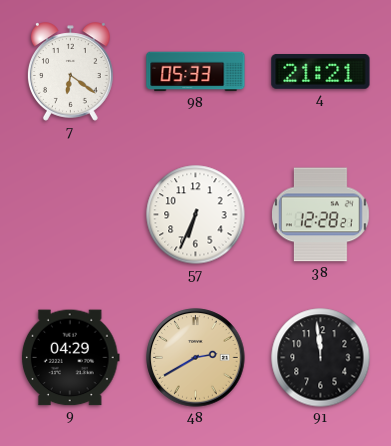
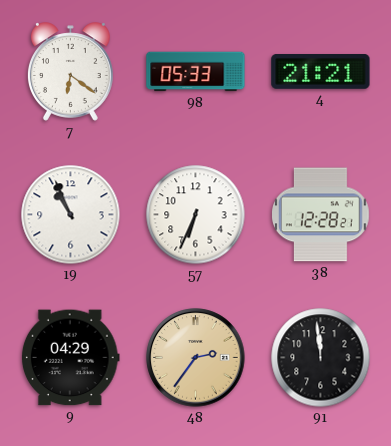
19: none -> 10:56 (71, 215)
48: 2:40 -> 2:36 (196, 358)
